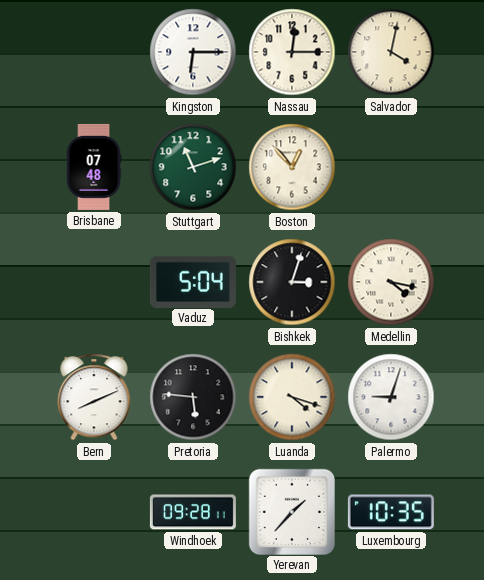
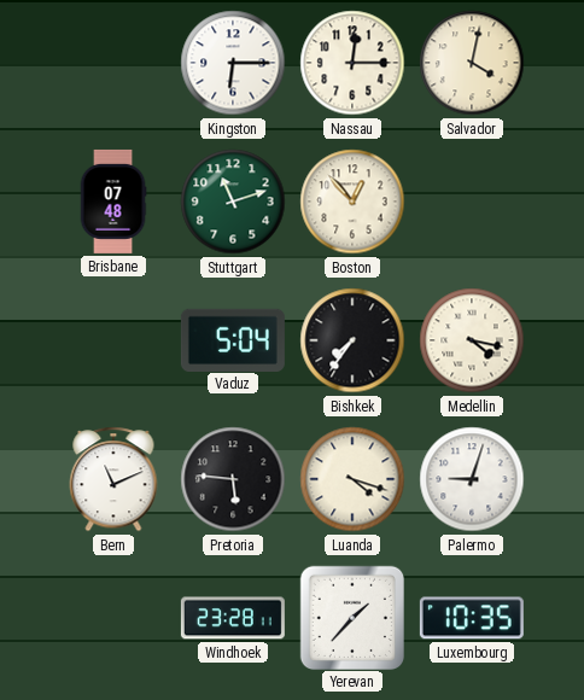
Bishkek: 3:03 -> 7:36 (352, 340)
Bern: 8:11 -> 11:11 (113, 479)
Windhoek: 09:28 -> 23:28 (233, 618)
